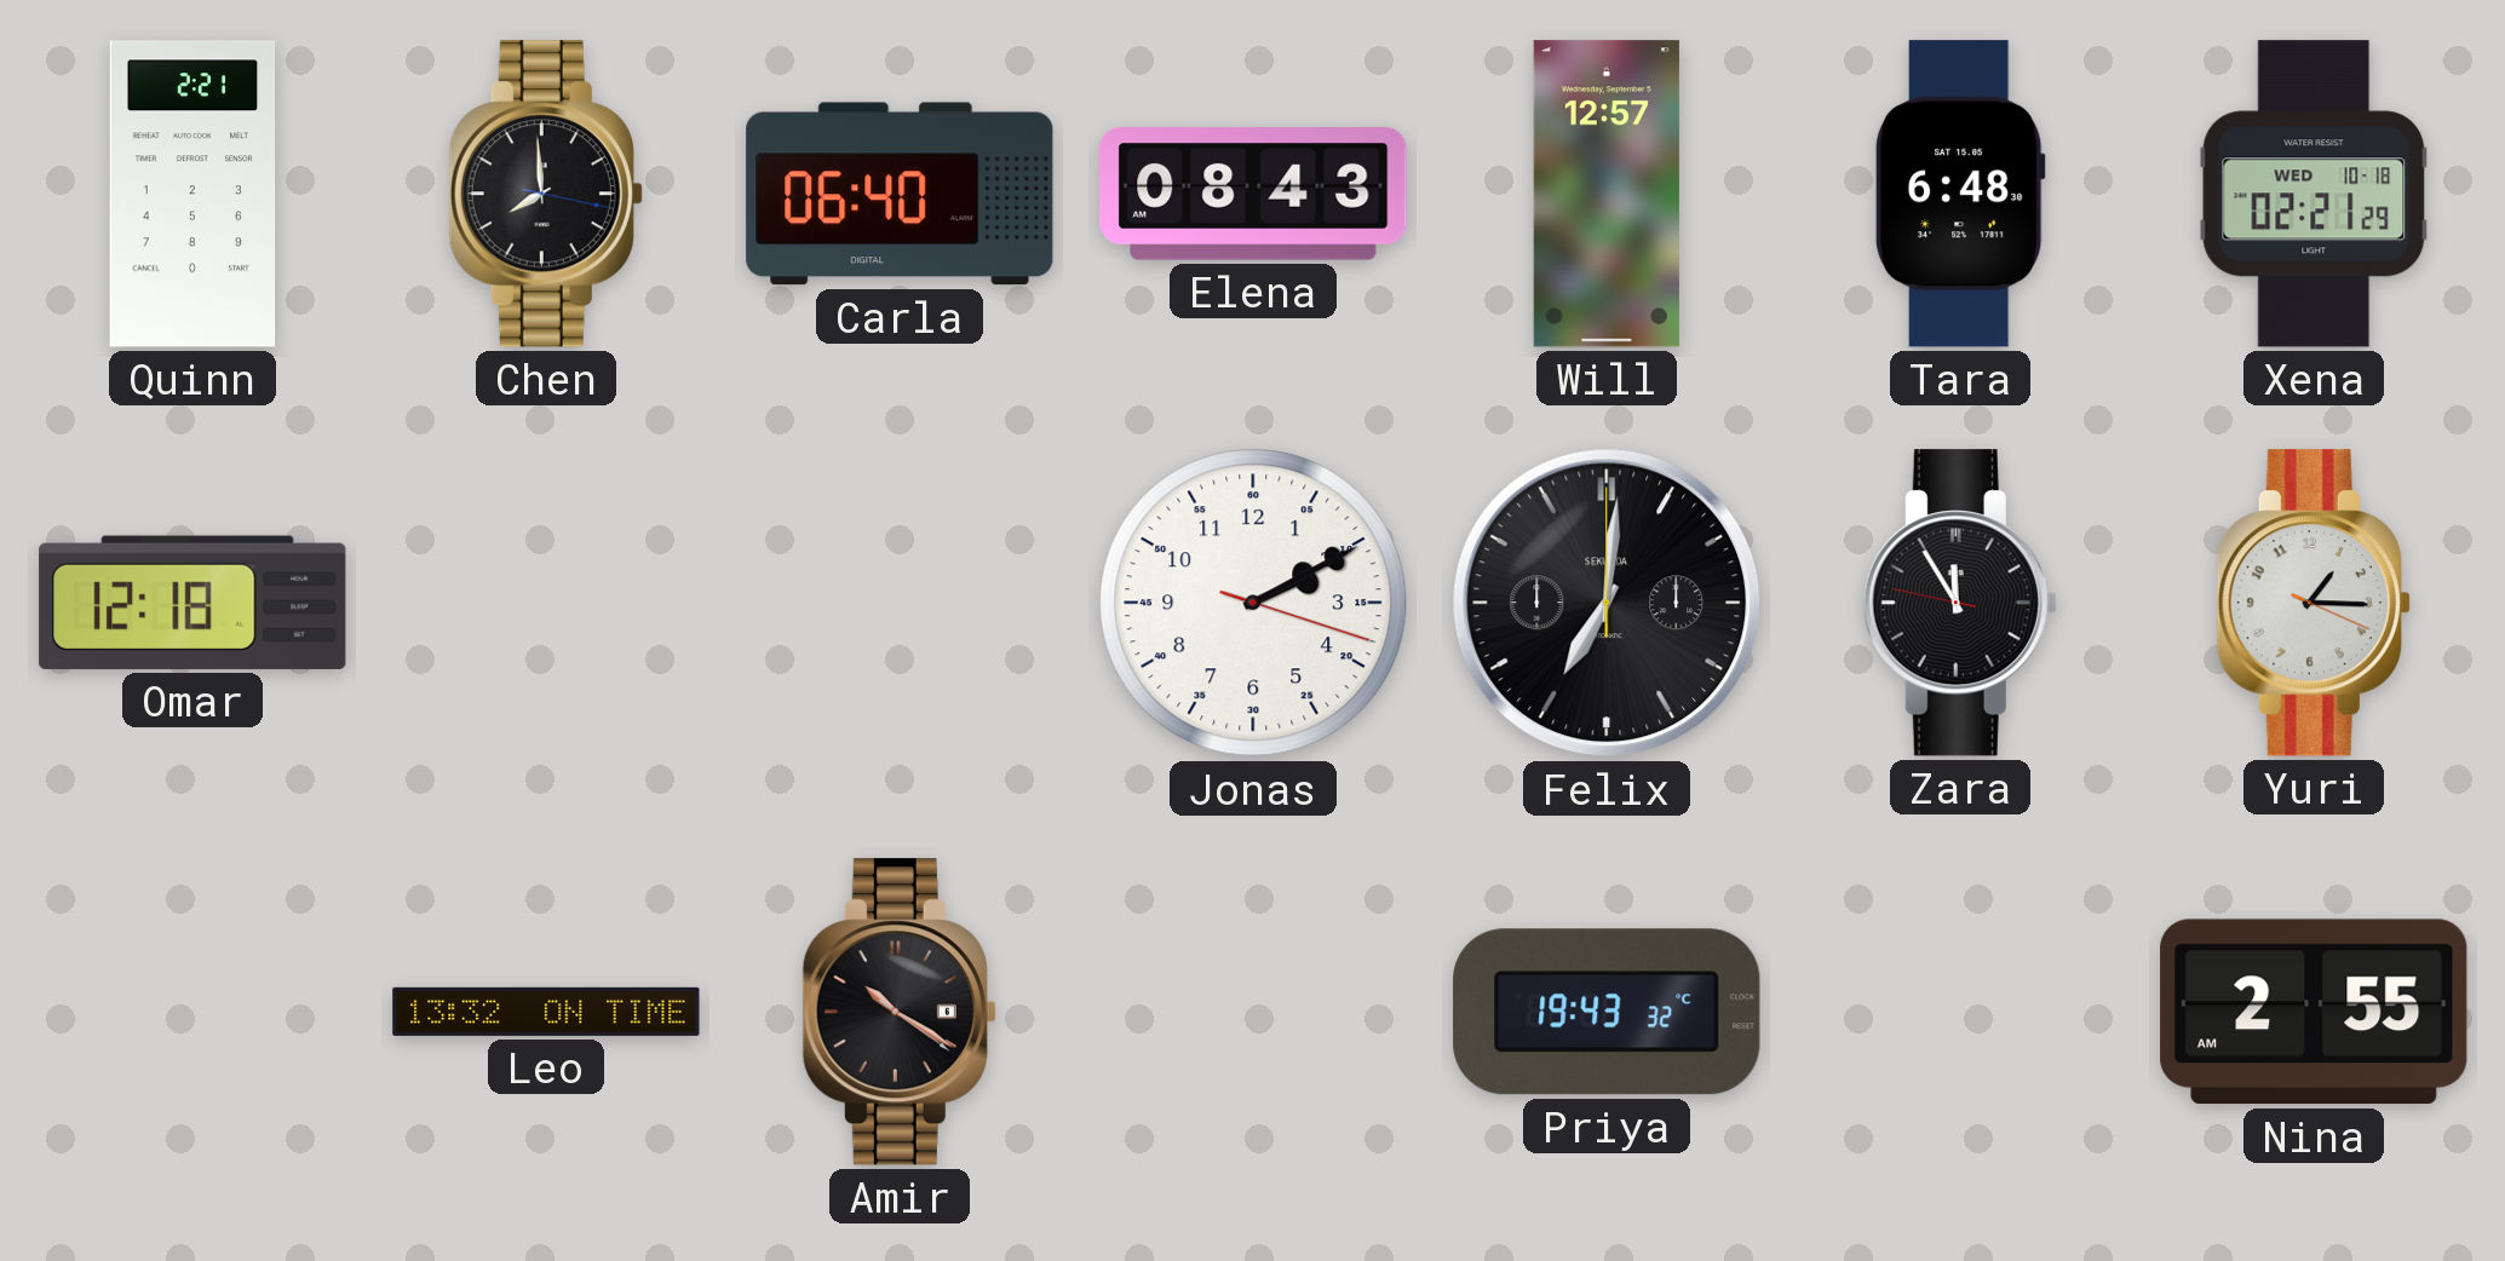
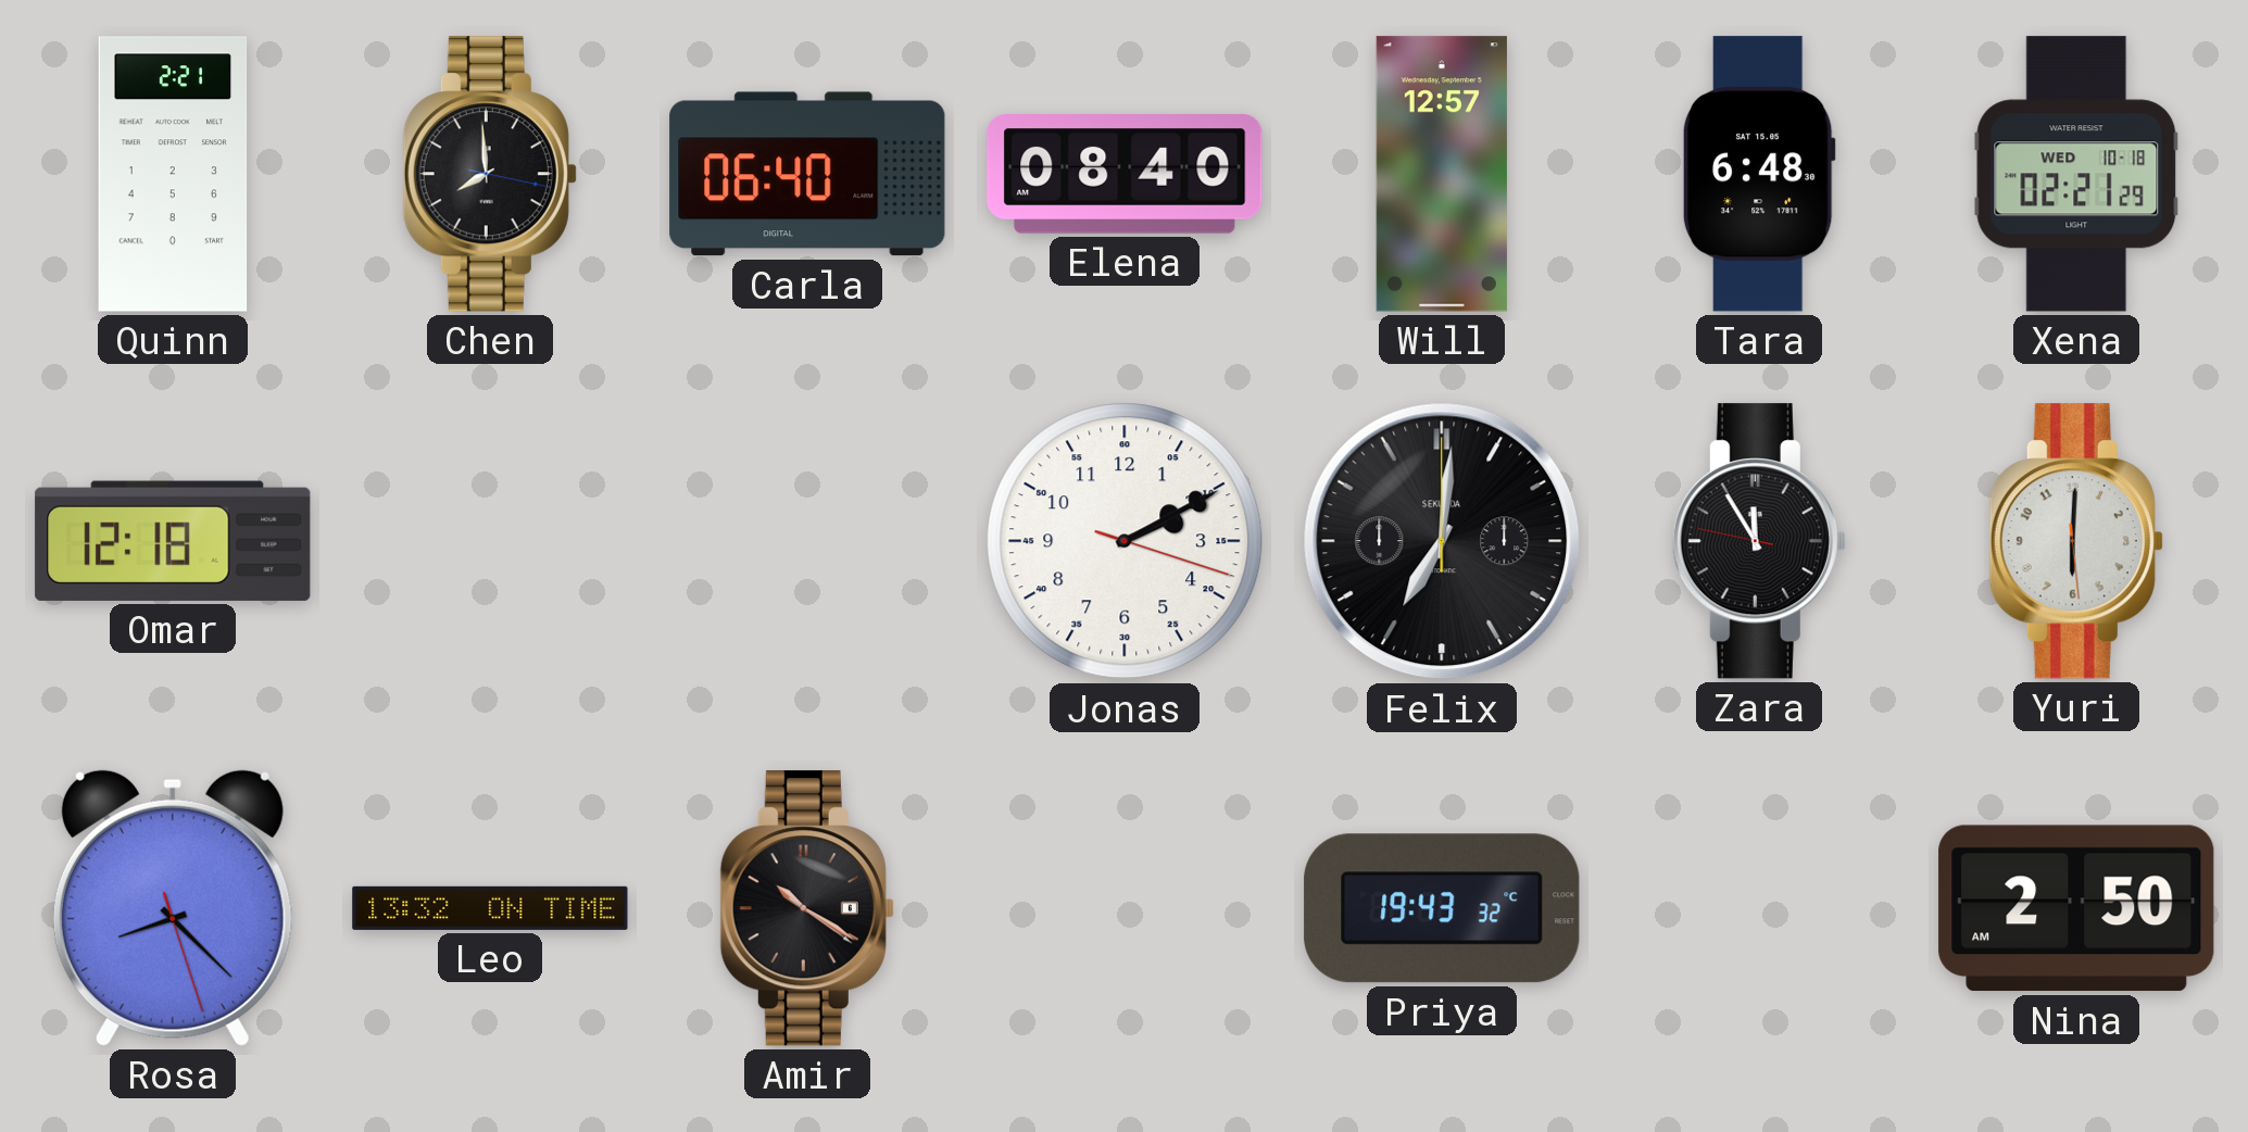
Elena: 08:43 -> 08:40 (1125, 174)
Yuri: 1:15 -> 6:00 (2076, 541)
Rosa: none -> 8:22 (173, 908)
Nina: 2:55 -> 2:50 (2076, 908)
